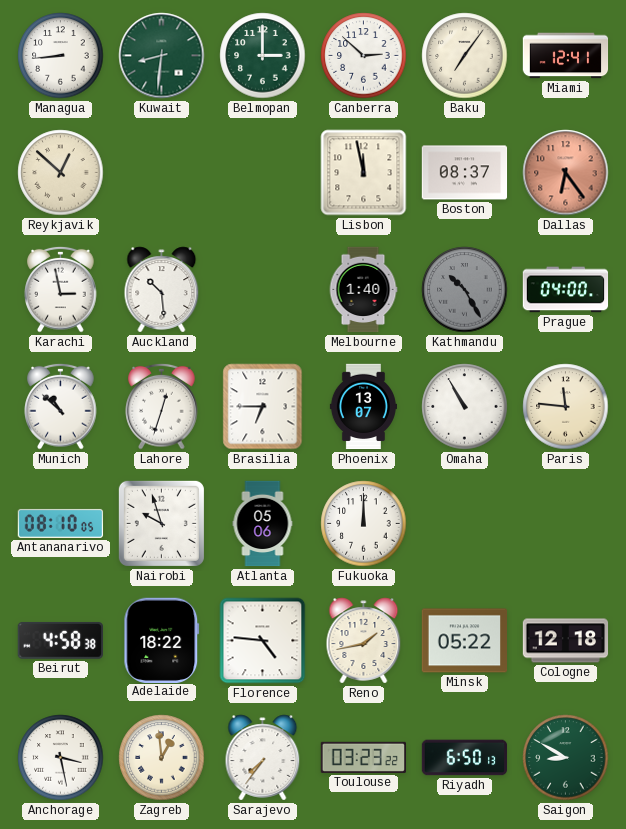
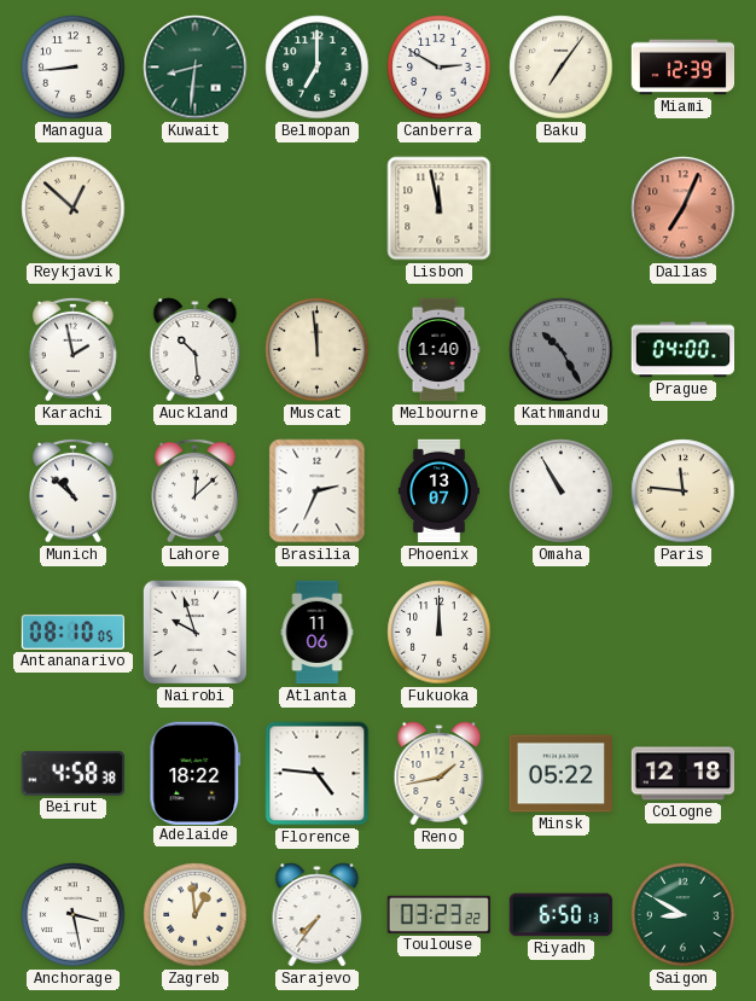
Belmopan: 3:00 -> 7:00 (318, 68)
Canberra: 2:52 -> 2:50 (440, 68)
Miami: 12:41 -> 12:39 (684, 68)
Boston: 08:37 -> none (465, 173)
Dallas: 6:24 -> 7:04 (684, 209)
Karachi: 2:58 -> 1:58 (74, 349)
Muscat: none -> 11:59 (318, 350)
Lahore: 12:33 -> 12:08 (196, 490)
Brasilia: 6:45 -> 2:34 (318, 491)
Atlanta: 05:06 -> 11:06 (318, 633)
